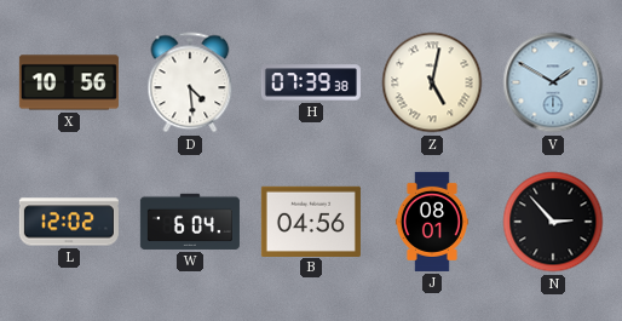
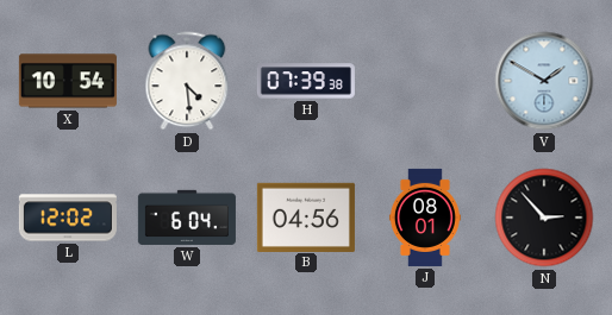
X: 10:56 -> 10:54 (68, 81)
Z: 5:02 -> none (432, 82)
